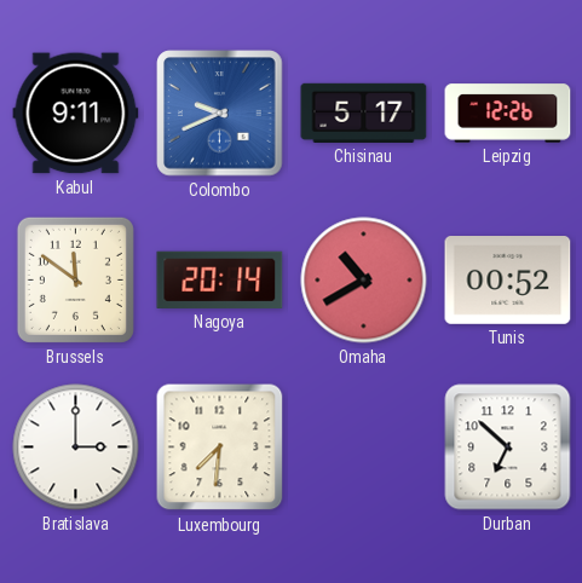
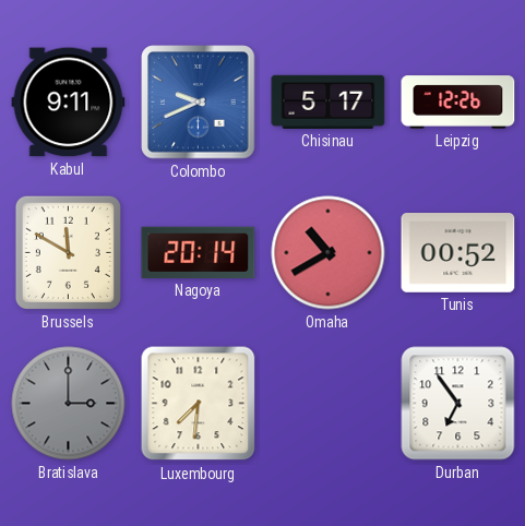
Brussels: 11:51 -> 11:50 (68, 252)
Bratislava dial: white -> grey (69, 404)
Durban: 6:52 -> 6:54 (458, 404)
